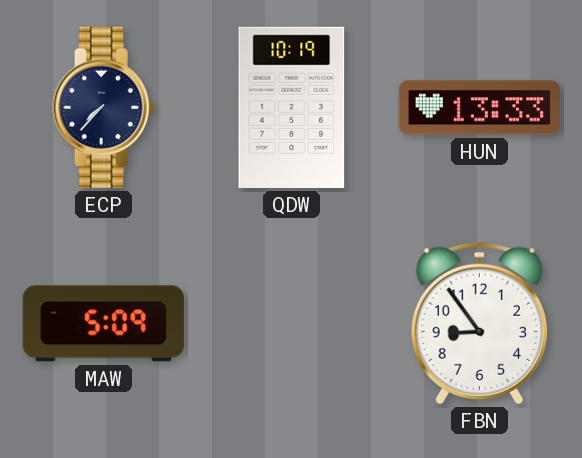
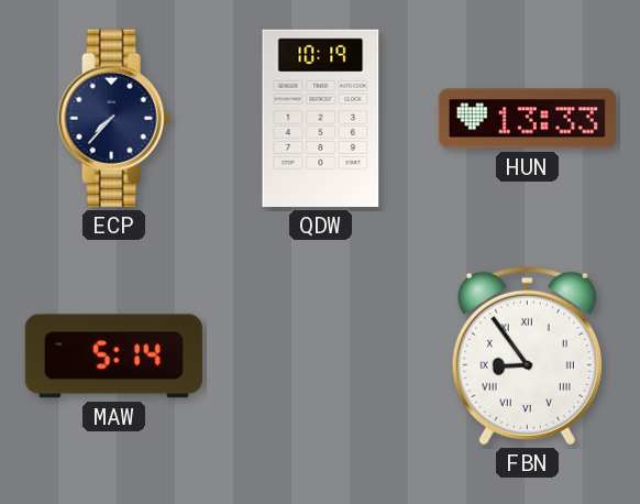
MAW: 5:09 -> 5:14 (113, 357)
FBN numerals: Arabic -> Roman (527, 355)
